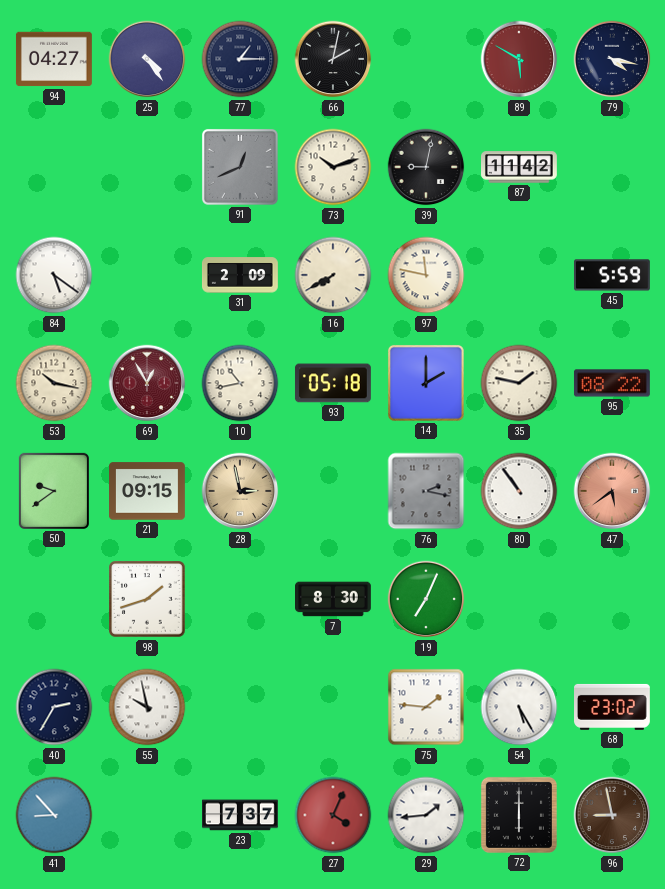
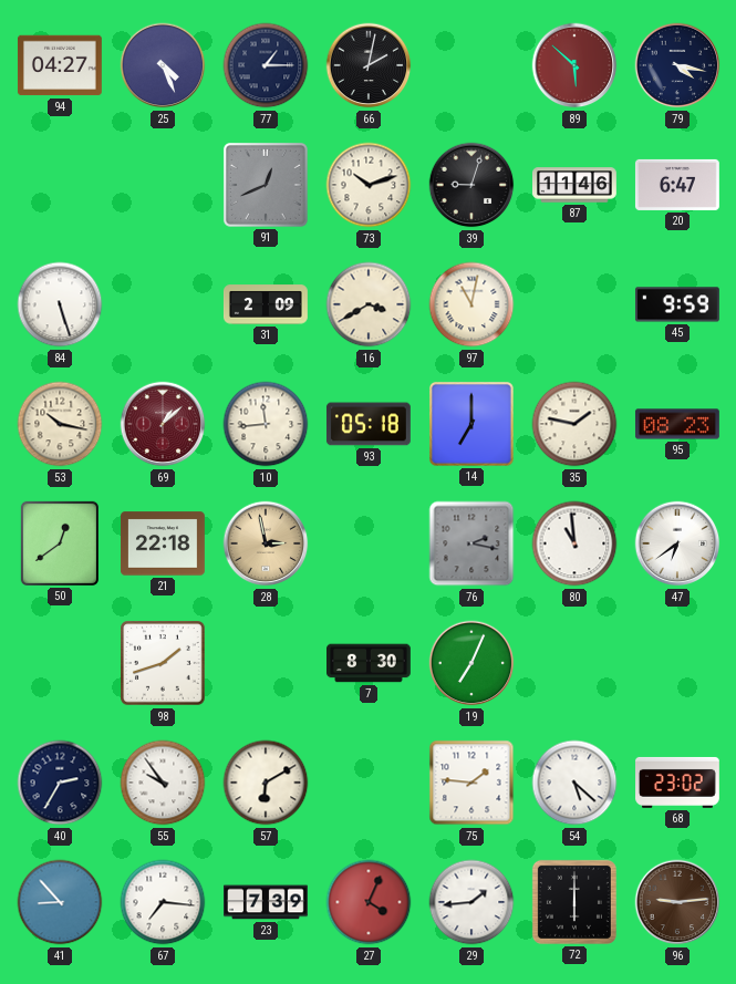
25: 4:24 -> 4:26 (163, 65)
89: 5:50 -> 5:52 (574, 65)
39: 9:02 -> 9:03 (471, 185)
87: 11:42 -> 11:46 (576, 185)
20: none -> 6:47 (677, 185)
84: 5:21 -> 5:27 (60, 304)
16: 7:40 -> 3:40 (369, 304)
97: 11:47 -> 11:02 (471, 304)
45: 5:59 -> 9:59 (677, 304)
69: 12:55 -> 1:08 (163, 424)
10: 10:43 -> 11:44 (266, 424)
14: 2:00 -> 7:00 (471, 424)
95: 08:22 -> 08:23 (677, 424)
50: 9:39 -> 12:39 (60, 543)
21: 09:15 -> 22:18 (164, 543)
80: 10:54 -> 10:59 (574, 543)
47: 5:39 -> 6:39 (677, 543)
47 dial: salmon -> white (677, 543)
55: 9:58 -> 9:54 (163, 783)
57: none -> 6:10 (266, 783)
54: 5:25 -> 5:22 (574, 783)
67: none -> 7:16 (163, 902)
23: 7:37 -> 7:39 (267, 902)
96: 8:58 -> 9:14 (677, 902)
